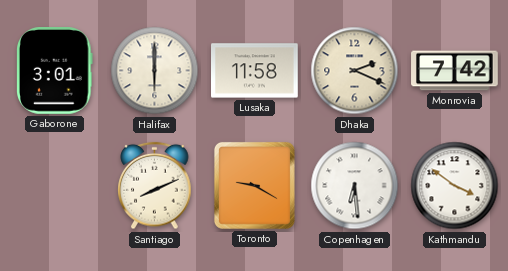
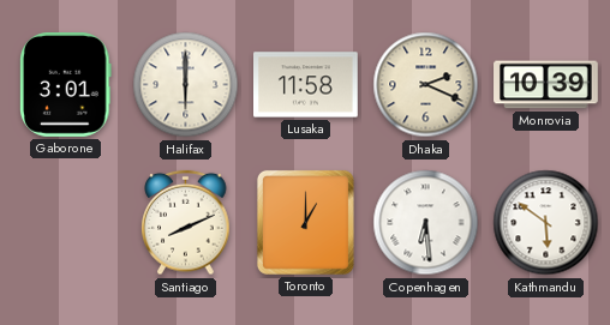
Monrovia: 7:42 -> 10:39 (546, 85)
Toronto: 9:20 -> 1:00 (305, 222)
Kathmandu: 3:51 -> 5:51 (546, 223)
